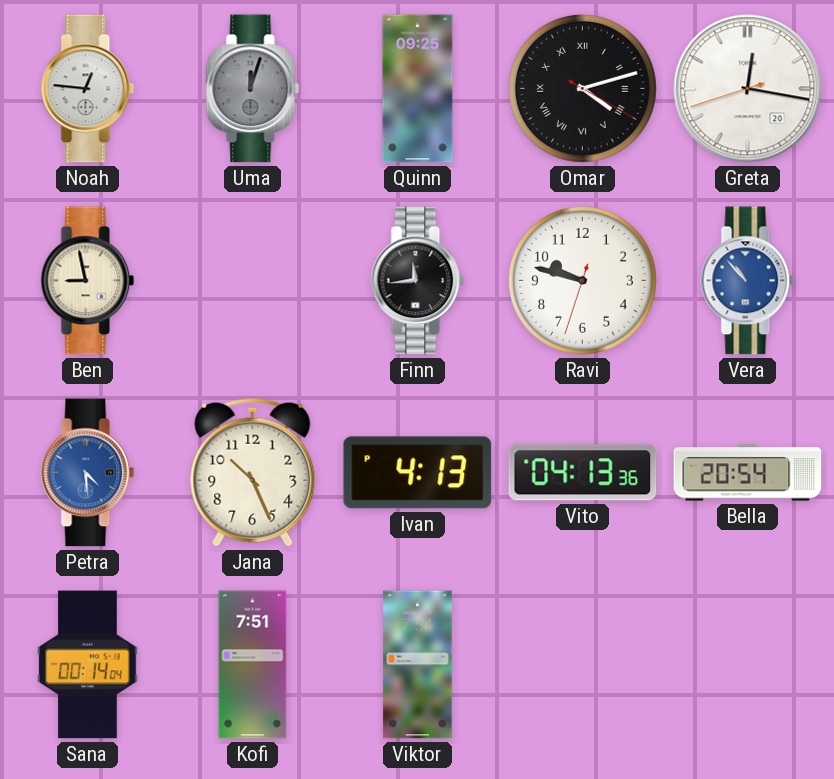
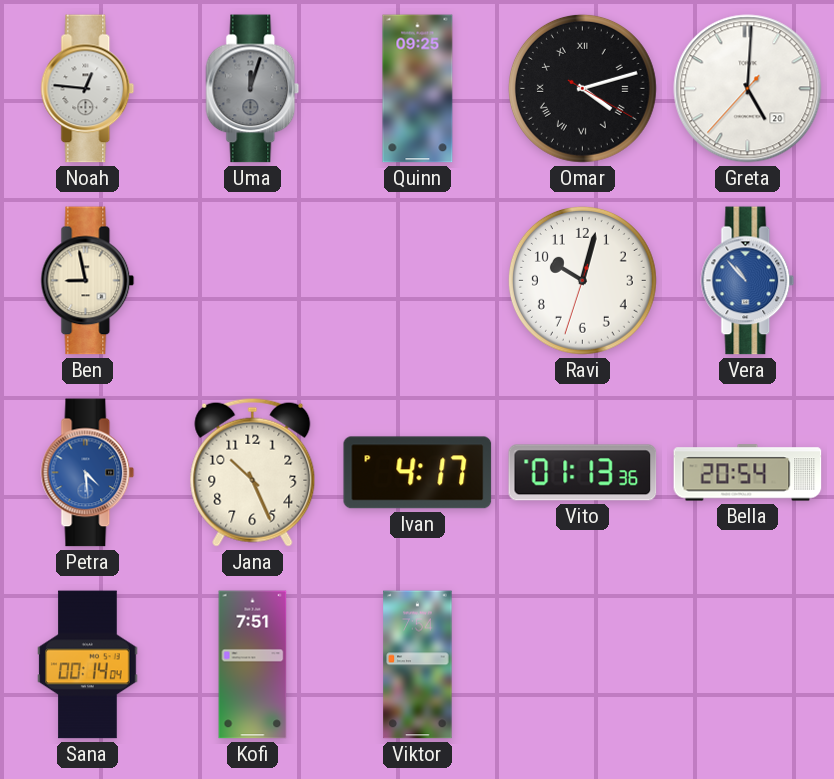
Greta: 12:16 -> 5:00 (748, 89)
Finn: 11:44 -> none (418, 281)
Ravi: 9:47 -> 10:02 (582, 280)
Ivan: 4:13 -> 4:17 (418, 473)
Vito: 04:13 -> 01:13 (583, 473)
